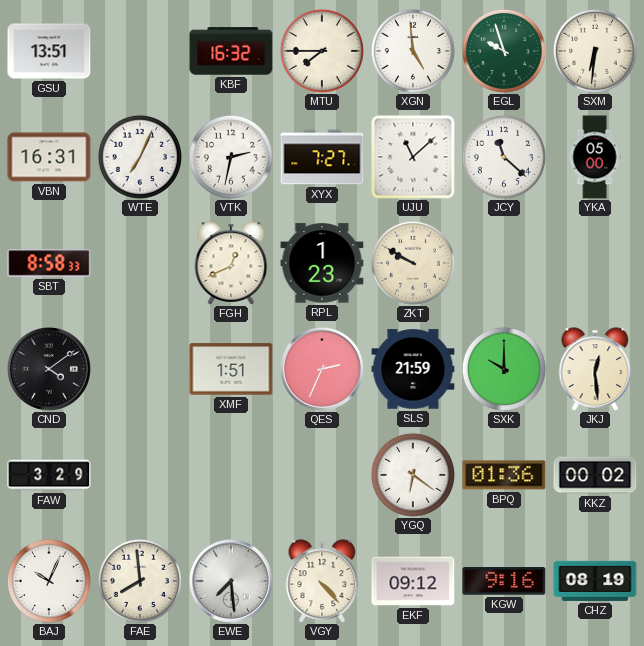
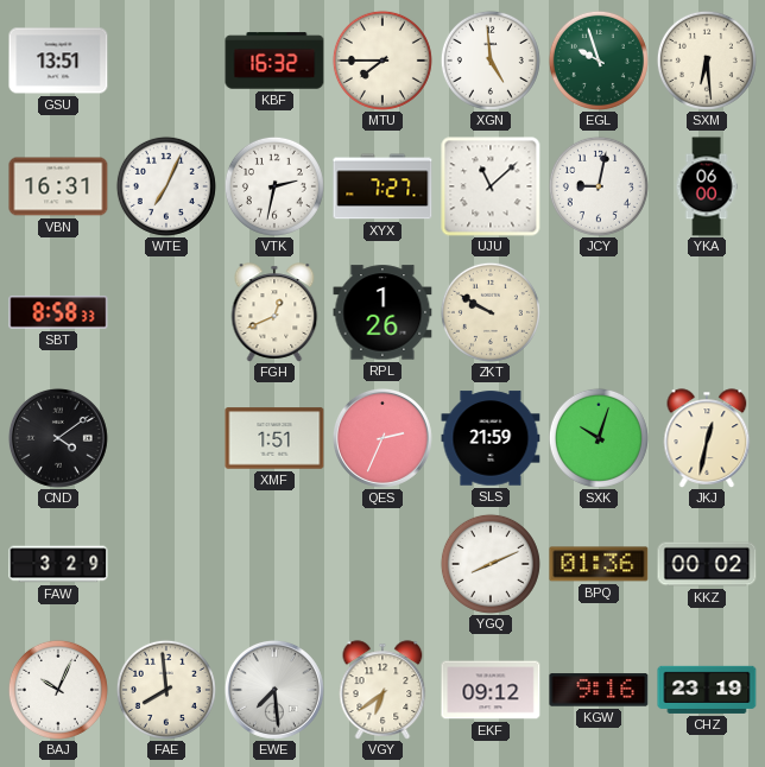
SXM: 6:31 -> 6:29 (707, 61)
JCY: 11:22 -> 9:02 (599, 186)
YKA: 05:00 -> 06:00 (707, 186)
RPL: 1:23 -> 1:26 (383, 312)
SXK: 10:00 -> 10:03 (599, 438)
JKJ: 12:29 -> 12:32 (707, 438)
YGQ: 6:21 -> 8:11 (491, 564)
VGY: 4:23 -> 6:39 (383, 690)
CHZ: 08:19 -> 23:19 (707, 690)
